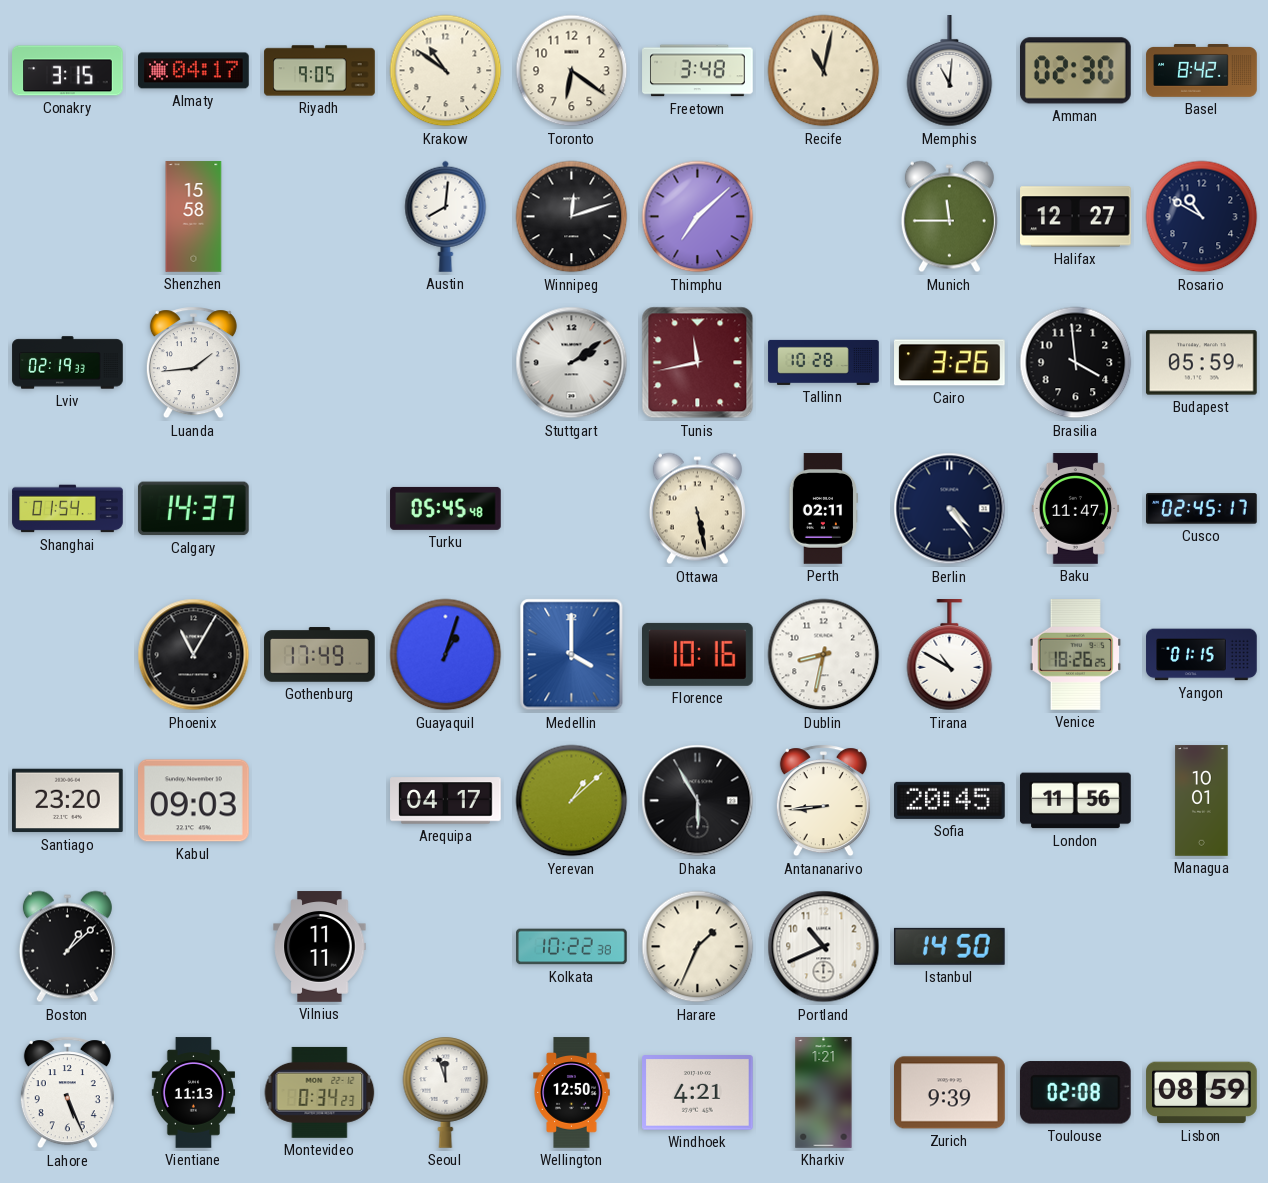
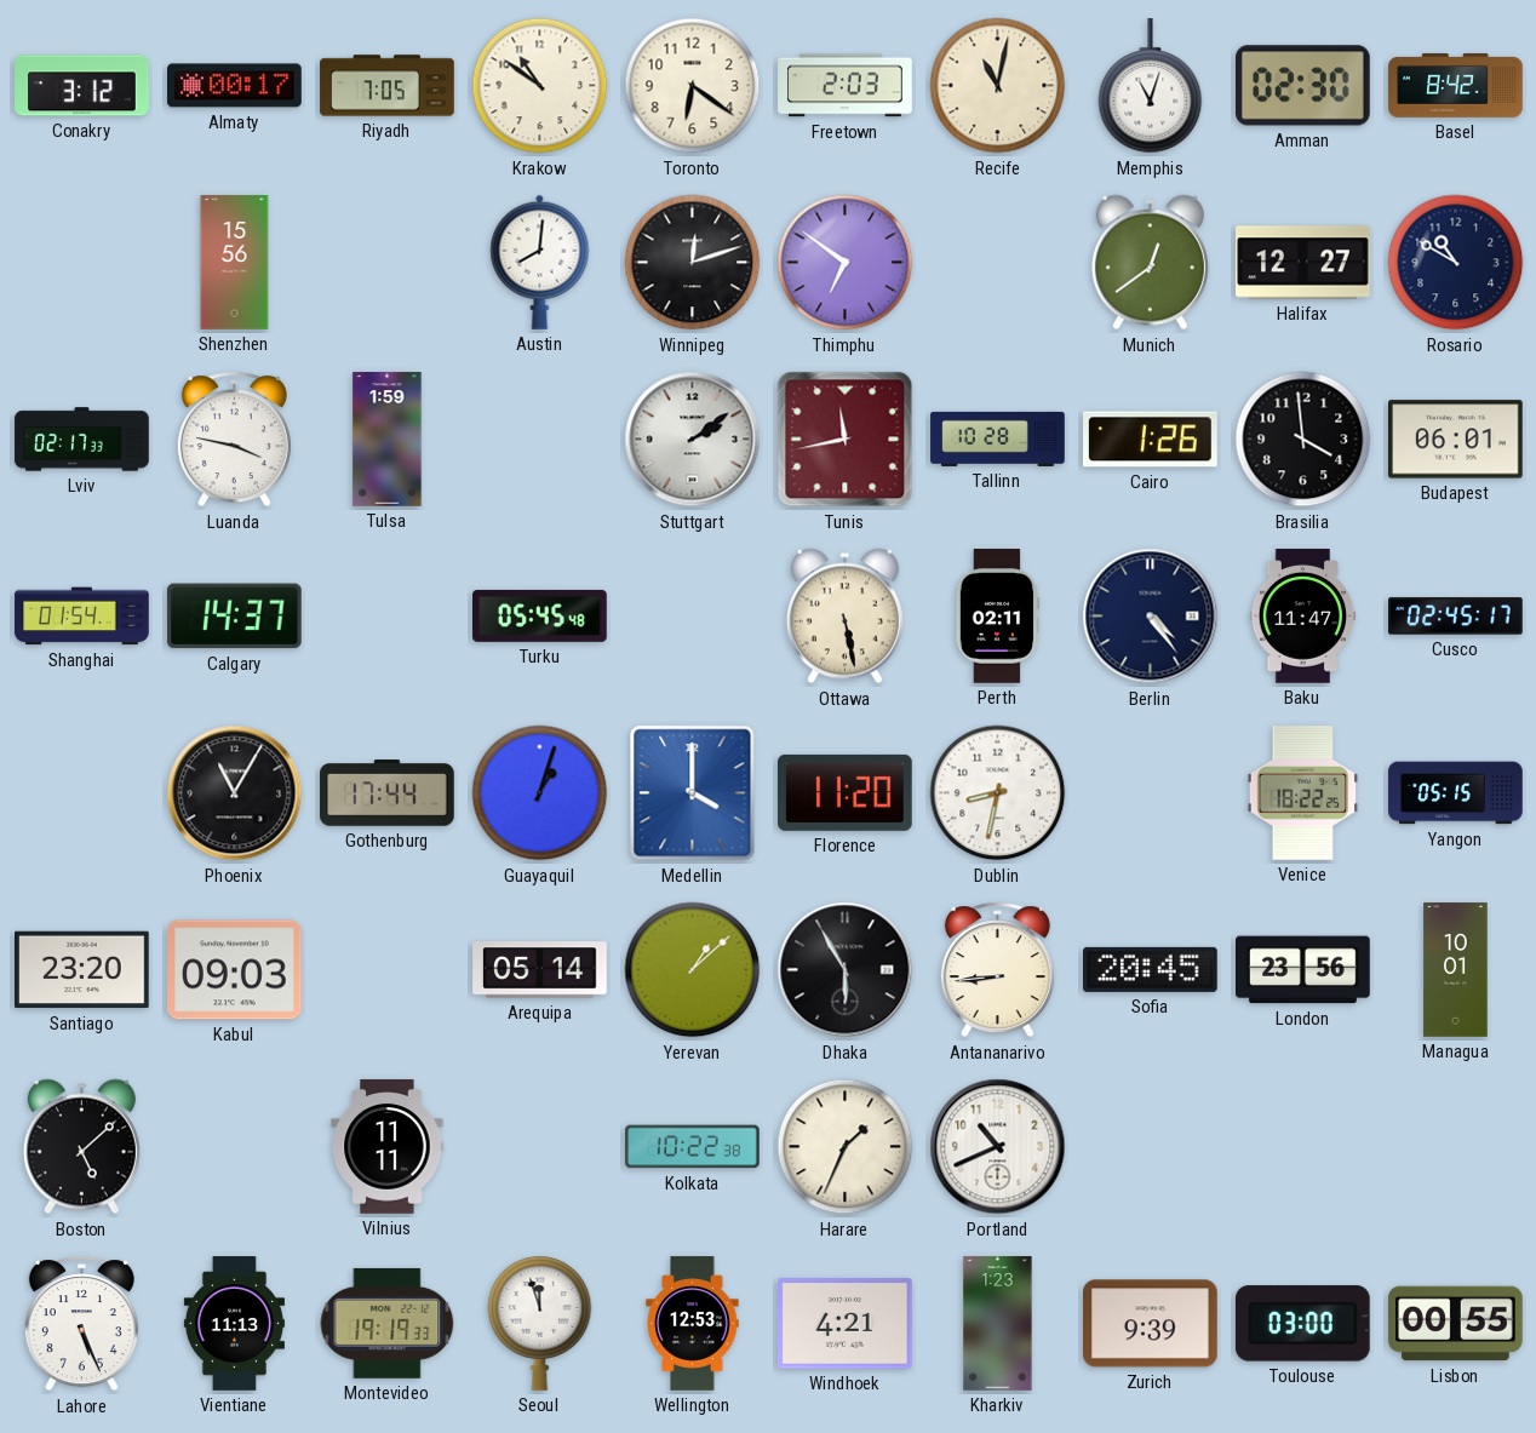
Conakry: 3:15 -> 3:12 (82, 86)
Almaty: 04:17 -> 00:17 (235, 86)
Riyadh: 9:05 -> 7:05 (388, 86)
Freetown: 3:48 -> 2:03 (846, 86)
Memphis: 11:01 -> 11:03 (1151, 86)
Shenzhen: 15:58 -> 15:56 (235, 263)
Thimphu: 7:08 -> 6:51 (846, 263)
Munich: 11:45 -> 12:39 (1150, 263)
Lviv: 02:19 -> 02:17 (82, 440)
Luanda: 1:44 -> 3:47 (234, 440)
Tulsa: none -> 1:59 (388, 440)
Cairo: 3:26 -> 1:26 (1151, 440)
Budapest: 05:59 -> 06:01 (1456, 440)
Gothenburg: 17:49 -> 17:44 (388, 793)
Florence: 10:16 -> 11:20 (846, 792)
Tirana: 10:50 -> none (950, 655)
Venice: 18:26 -> 18:22 (1303, 793)
Yangon: 01:15 -> 05:15 (1456, 793)
Arequipa: 04:17 -> 05:14 (540, 970)
London: 11:56 -> 23:56 (1303, 970)
Boston: 1:08 -> 5:08 (81, 1147)
Istanbul: 14:50 -> none (949, 946)
Montevideo: 0:34 -> 19:19 (388, 1323)
Wellington: 12:50 -> 12:53 (693, 1324)
Kharkiv: 1:21 -> 1:23 (998, 1324)
Toulouse: 02:08 -> 03:00 (1302, 1324)
Lisbon: 08:59 -> 00:55 (1456, 1324)
